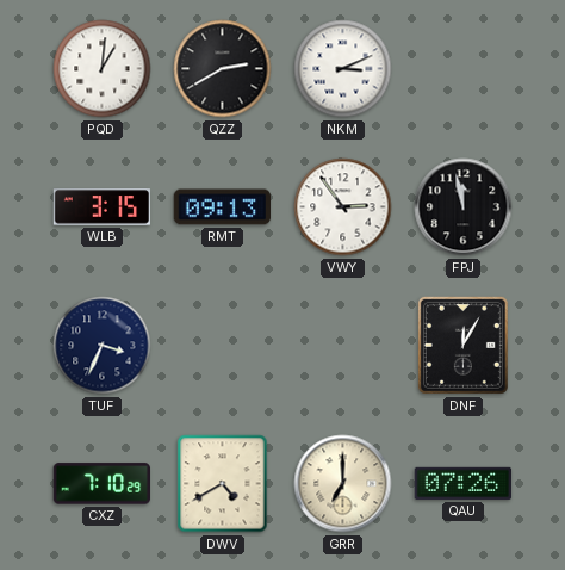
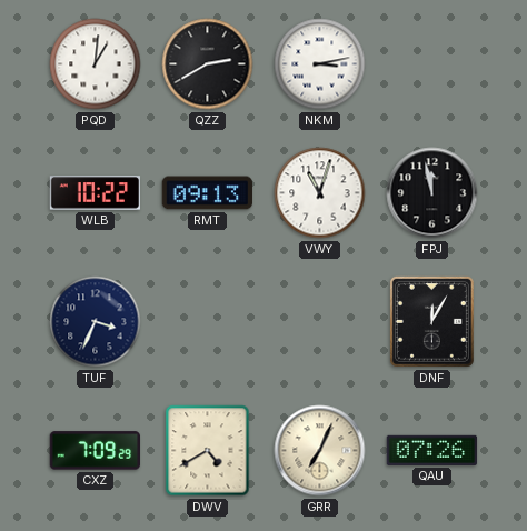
NKM: 3:11 -> 3:13 (320, 64)
WLB: 3:15 -> 10:22 (96, 193)
VWY: 2:54 -> 11:03 (320, 193)
CXZ: 7:10 -> 7:09 (95, 451)
GRR: 7:00 -> 7:04 (320, 451)
